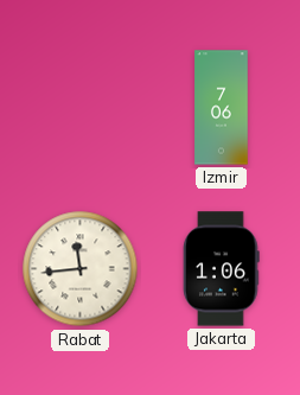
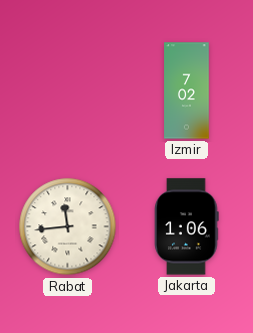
Izmir: 7:06 -> 7:02 (187, 91)
